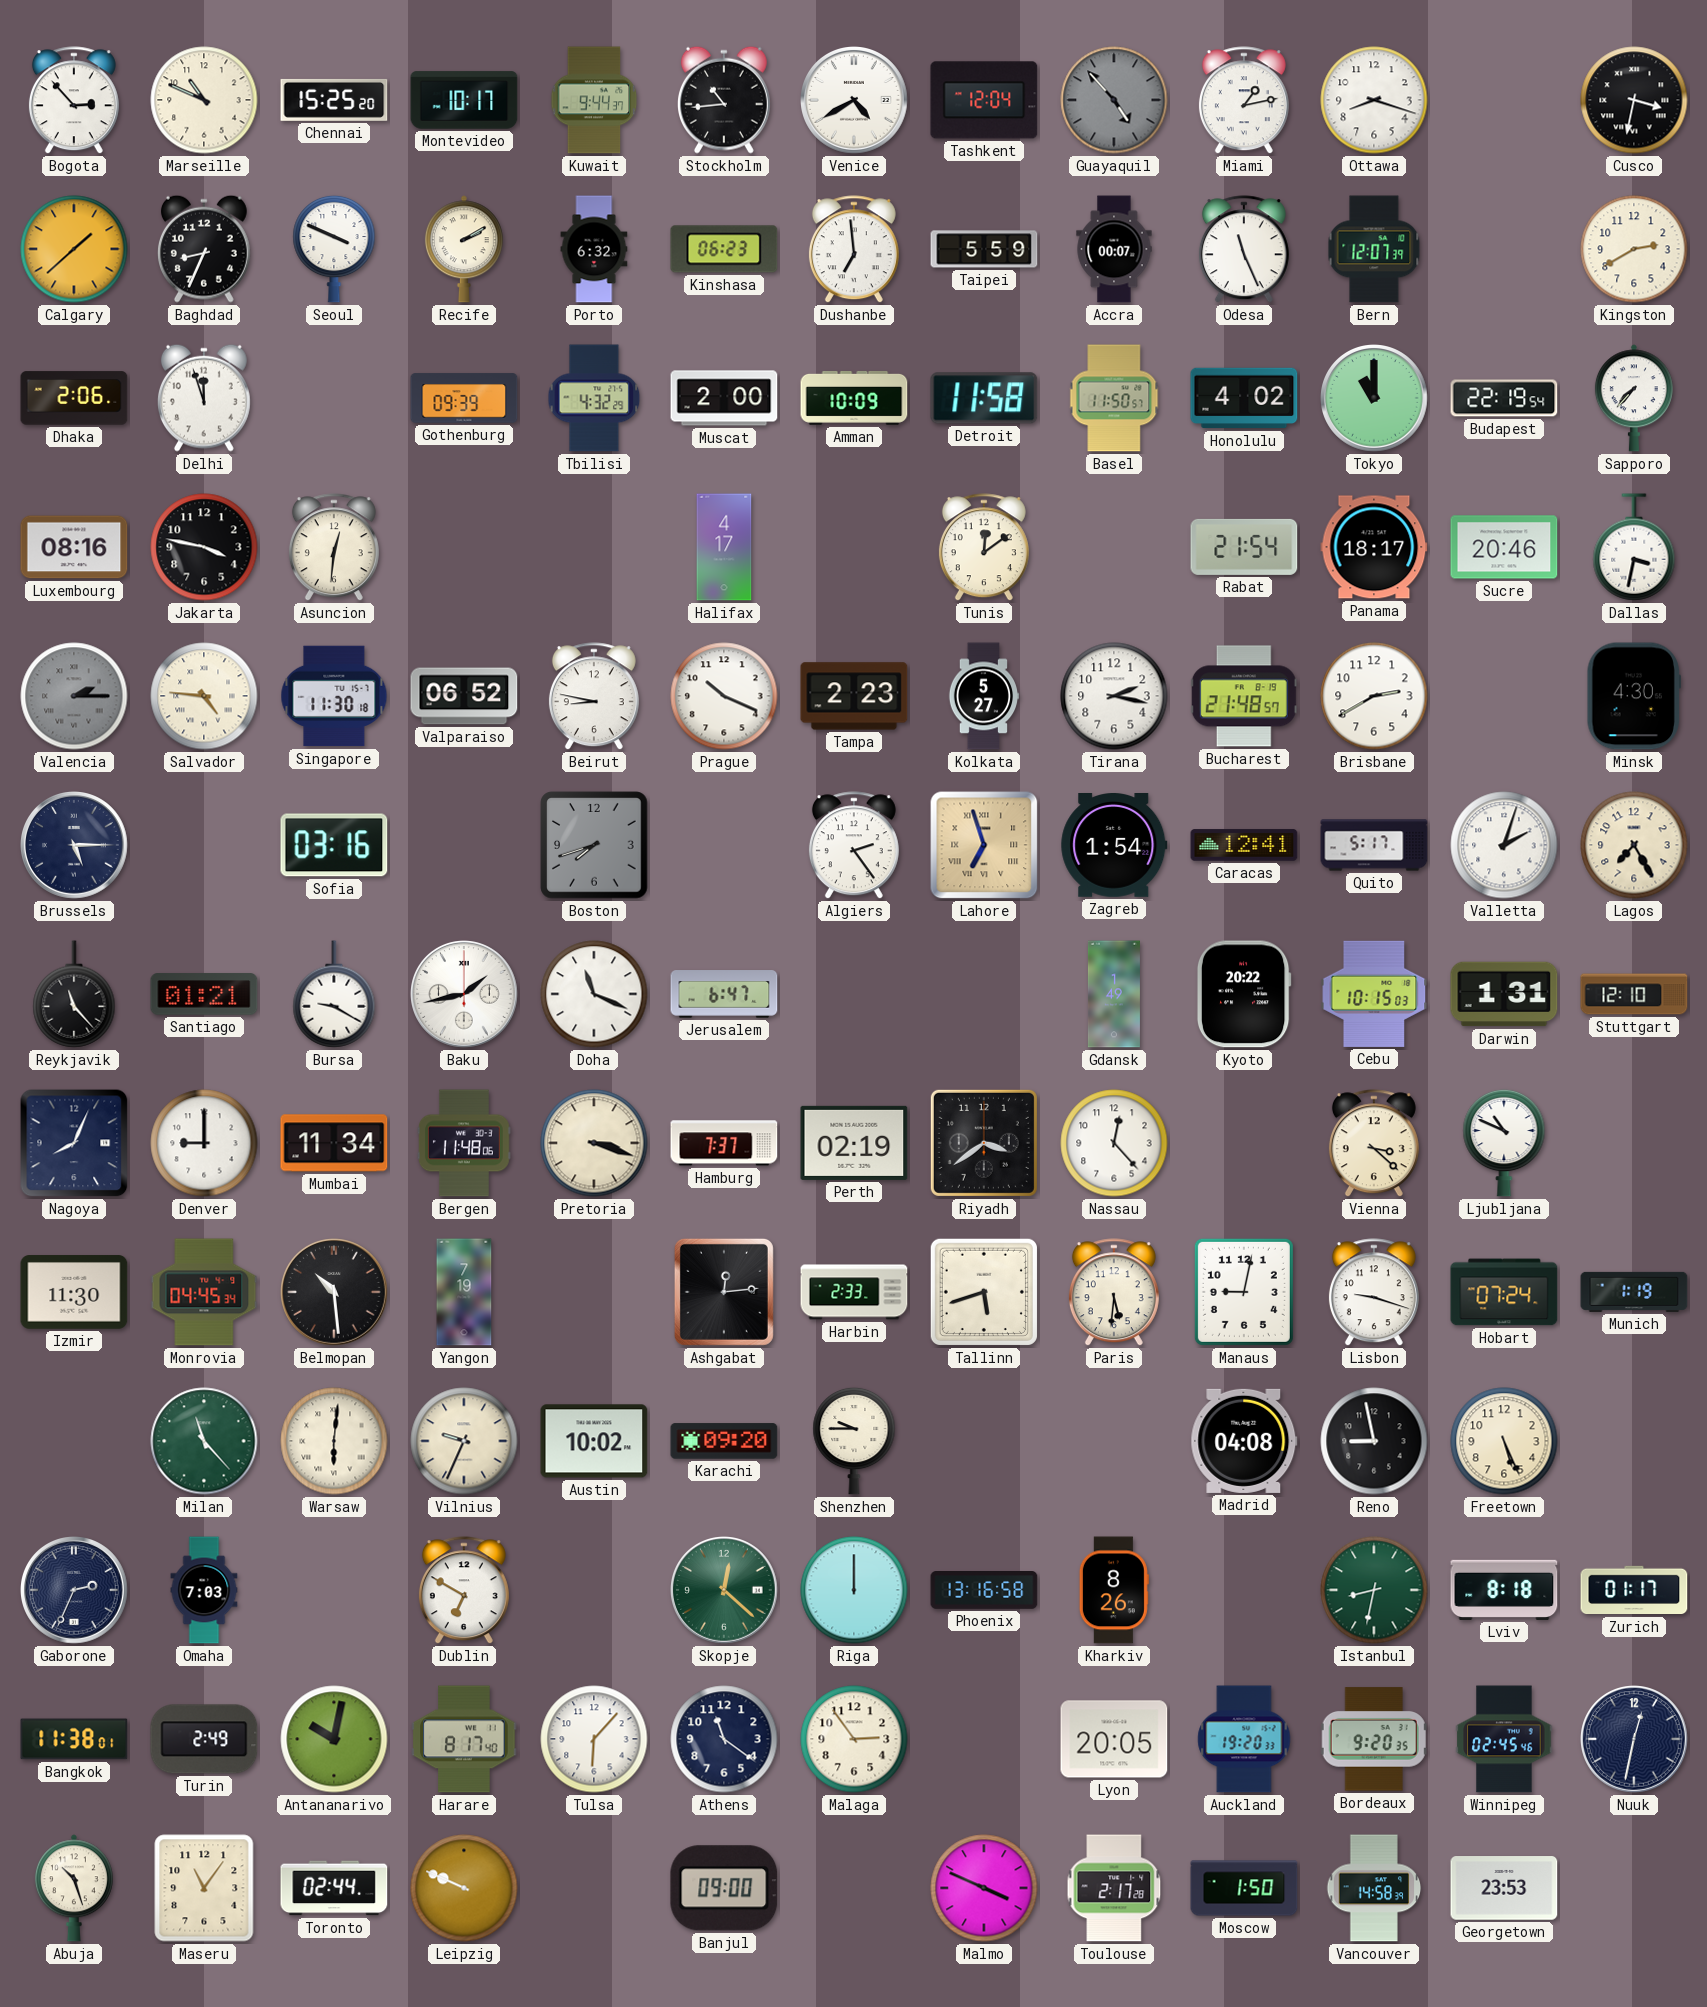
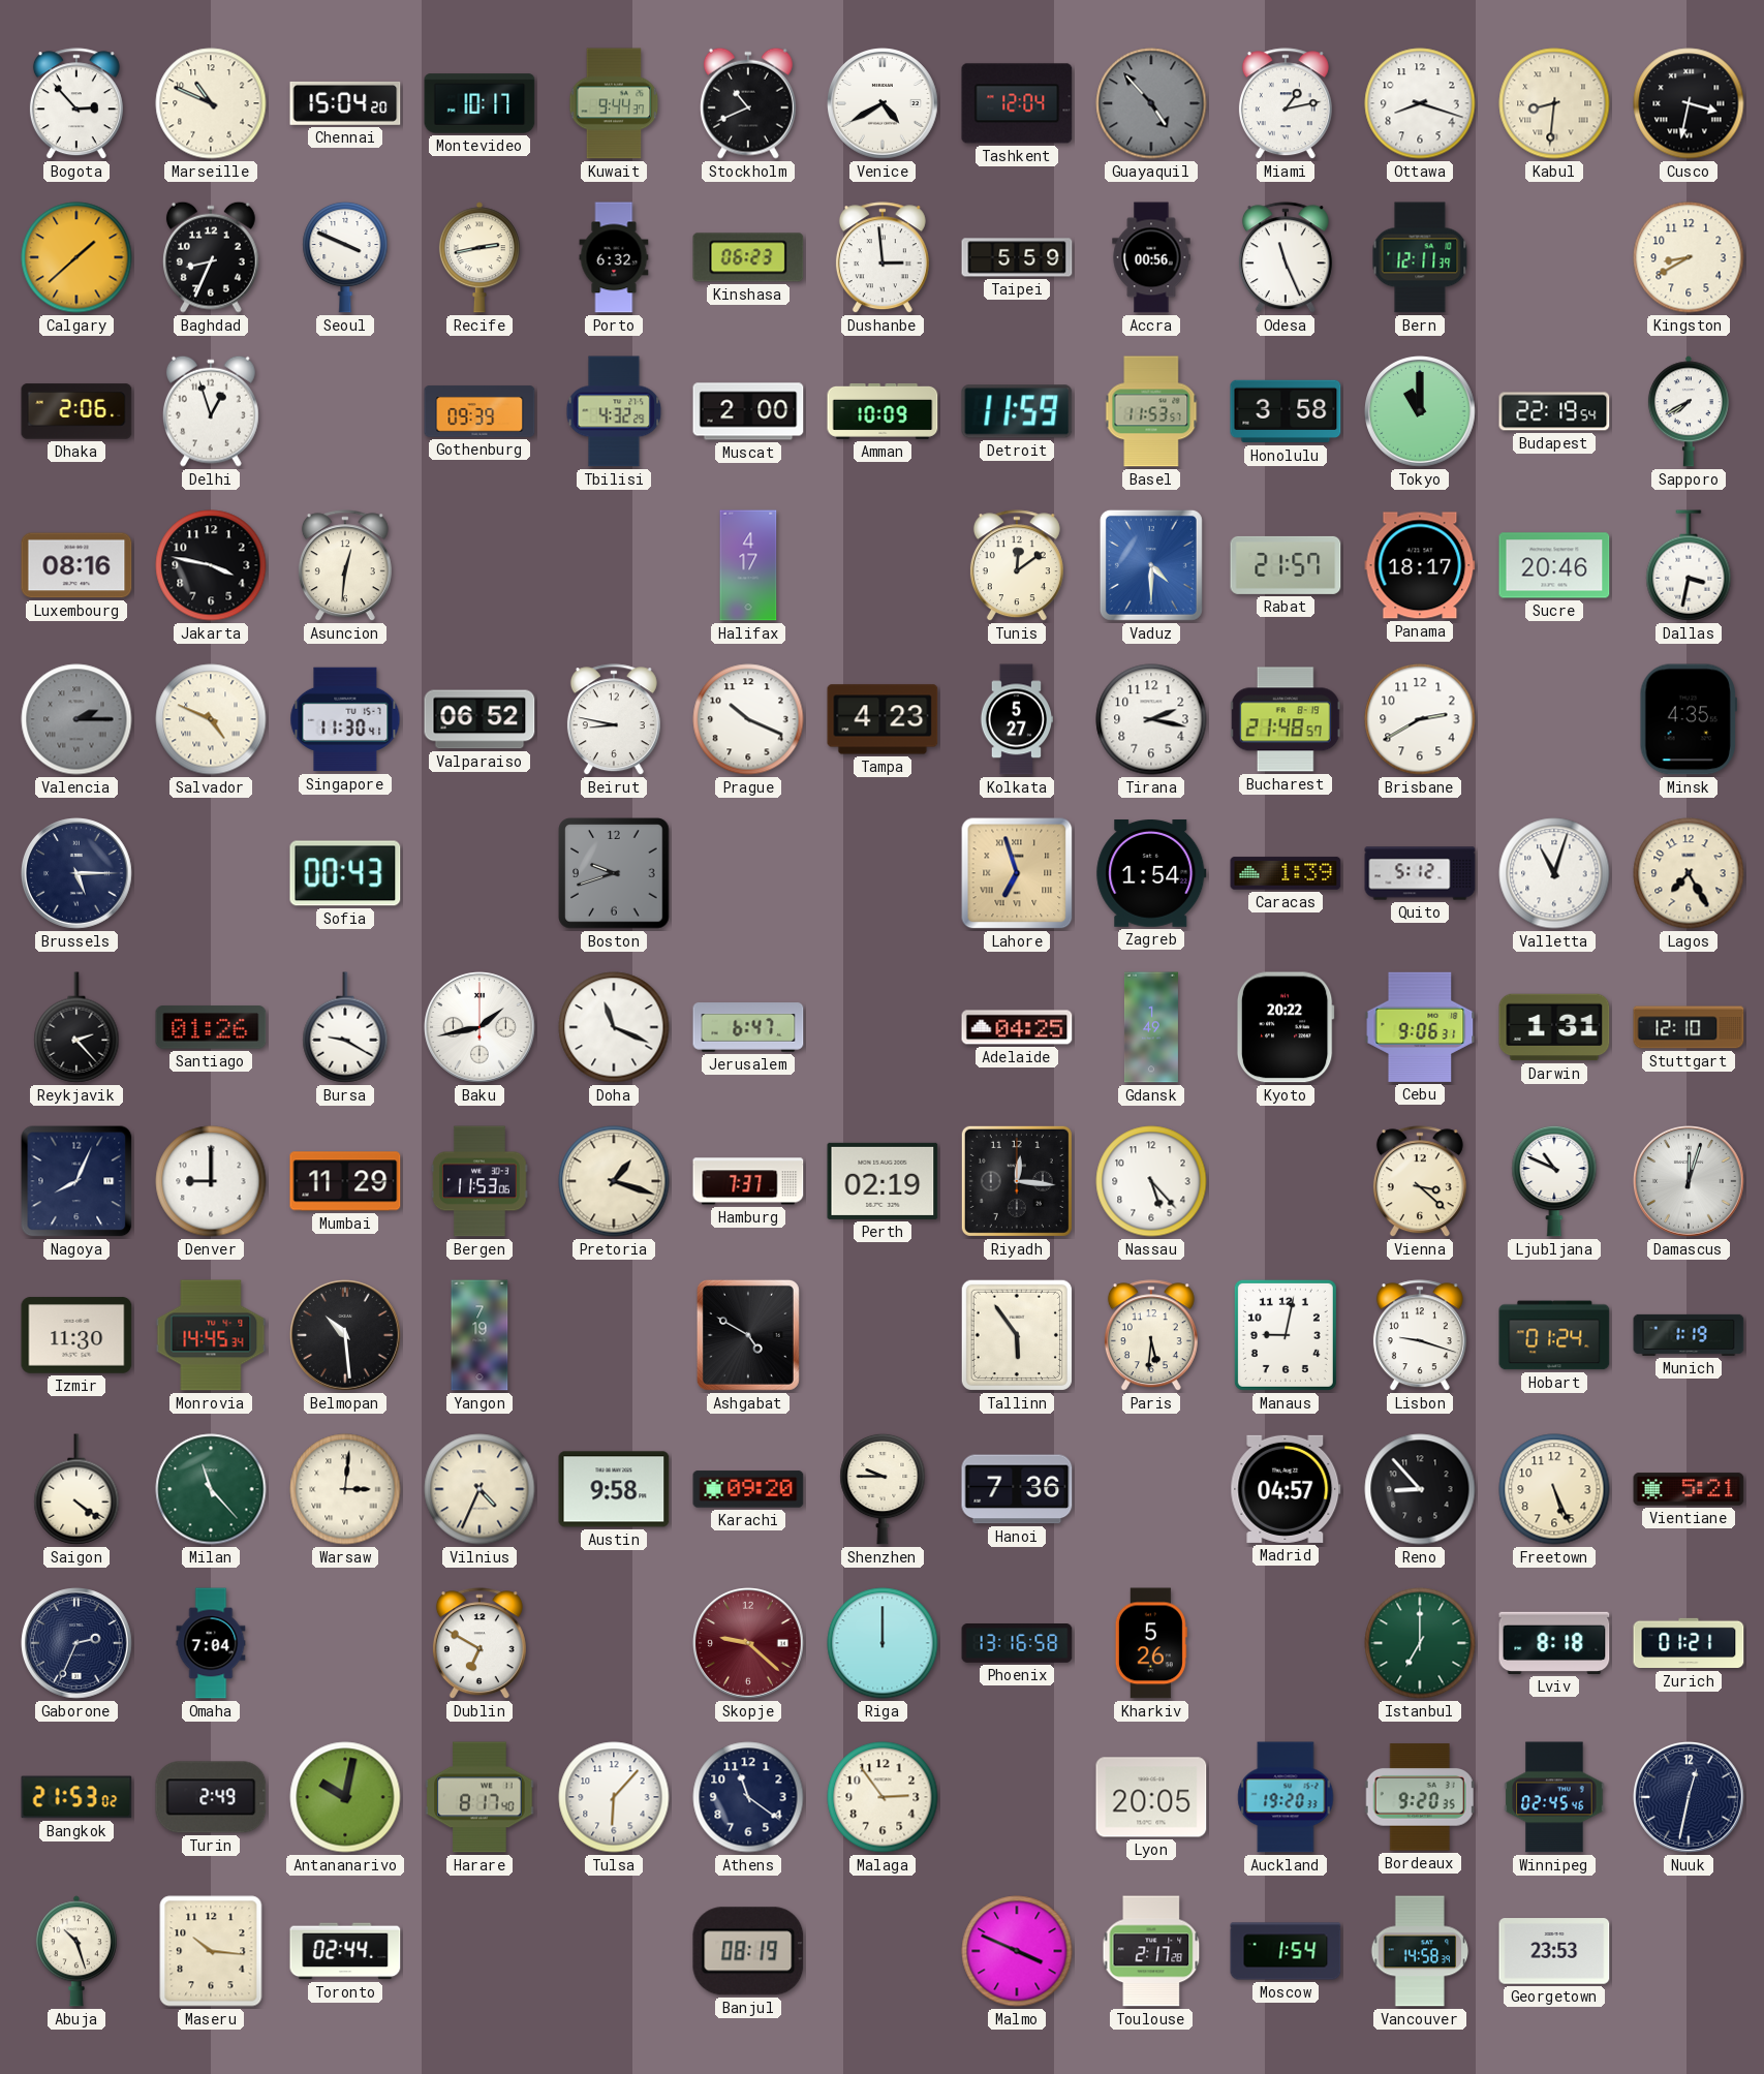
Chennai: 15:25 -> 15:04 (345, 103)
Stockholm: 10:44 -> 10:41 (748, 103)
Kabul: none -> 8:31 (1554, 103)
Recife: 2:10 -> 2:43 (479, 257)
Dushanbe: 6:59 -> 2:59 (883, 258)
Accra: 00:07 -> 00:56 (1151, 257)
Bern: 12:07 -> 12:11 (1420, 257)
Kingston: 2:40 -> 8:40 (1689, 257)
Delhi: 11:57 -> 12:57 (211, 411)
Detroit: 11:58 -> 11:59 (1017, 411)
Basel: 11:50 -> 11:53 (1151, 411)
Honolulu: 4:02 -> 3:58 (1286, 411)
Sapporo: 7:37 -> 7:40 (1689, 411)
Vaduz: none -> 4:30 (1151, 565)
Rabat: 21:54 -> 21:57 (1286, 565)
Salvador: 4:46 -> 4:49 (211, 719)
Singapore: 11:30:18 -> 11:30:41 (345, 719)
Tampa: 2:23 -> 4:23 (883, 719)
Minsk: 4:30 -> 4:35 (1689, 719)
Sofia: 03:16 -> 00:43 (345, 873)
Boston: 7:42 -> 9:42 (614, 873)
Algiers: 2:24 -> none (854, 846)
Caracas: 12:41 -> 1:39 (1286, 873)
Quito: 5:17 -> 5:12 (1420, 873)
Valletta: 2:03 -> 11:03 (1554, 873)
Reykjavik: 11:23 -> 2:23 (76, 1027)
Santiago: 01:21 -> 01:26 (211, 1027)
Adelaide: none -> 04:25 (1017, 1027)
Cebu: 10:15 -> 9:06 (1420, 1027)
Mumbai: 11:34 -> 11:29 (345, 1181)
Bergen: 11:48 -> 11:53 (479, 1181)
Pretoria: 3:18 -> 1:18 (614, 1181)
Riyadh: 3:39 -> 12:16 (1017, 1181)
Nassau: 12:23 -> 5:23 (1151, 1181)
Damascus: none -> 12:03 (1690, 1182)
Monrovia: 04:45 -> 14:45 (211, 1335)
Ashgabat: 12:14 -> 4:50 (748, 1335)
Harbin: 2:33 -> none (854, 1292)
Tallinn: 5:42 -> 5:54 (1017, 1335)
Hobart: 07:24 -> 01:24 (1554, 1335)
Saigon: none -> 4:21 (76, 1489)
Warsaw: 6:01 -> 3:01 (345, 1489)
Vilnius: 9:34 -> 4:34 (479, 1489)
Austin: 10:02 -> 9:58 (614, 1489)
Hanoi: none -> 7:36 (1017, 1489)
Madrid: 04:08 -> 04:57 (1286, 1489)
Reno: 8:58 -> 8:53 (1420, 1489)
Vientiane: none -> 5:21 (1689, 1489)
Omaha: 7:03 -> 7:04 (211, 1643)
Skopje: 12:22 -> 9:22 (749, 1644)
Skopje dial: green -> burgundy (749, 1644)
Kharkiv: 8:26 -> 5:26 (1151, 1643)
Istanbul: 8:32 -> 7:00 (1420, 1643)
Zurich: 01:17 -> 01:21 (1689, 1643)
Bangkok: 11:38 -> 21:53 (76, 1797)
Maseru: 11:06 -> 10:16 (211, 1951)
Leipzig: 9:49 -> none (464, 1888)
Banjul: 09:00 -> 08:19 (748, 1951)
Moscow: 1:50 -> 1:54 (1286, 1951)
